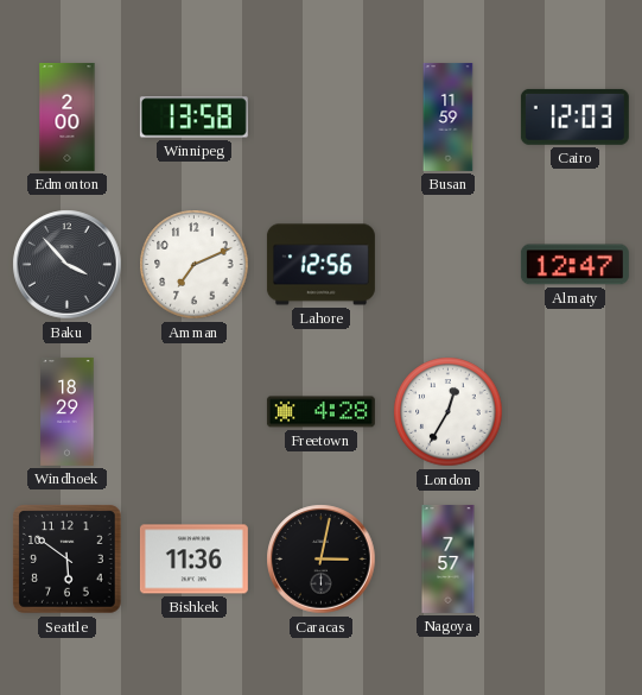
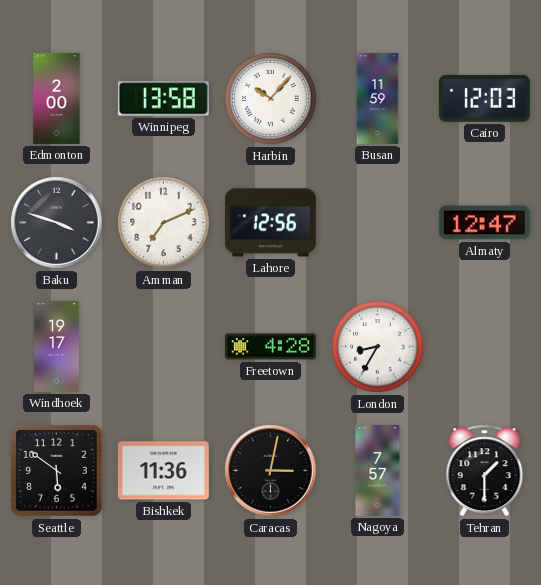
Harbin: none -> 10:07 (271, 99)
Baku: 3:53 -> 3:48 (57, 223)
Windhoek: 18:29 -> 19:17 (57, 346)
London: 12:35 -> 8:35 (378, 347)
Tehran: none -> 1:30 (485, 471)
